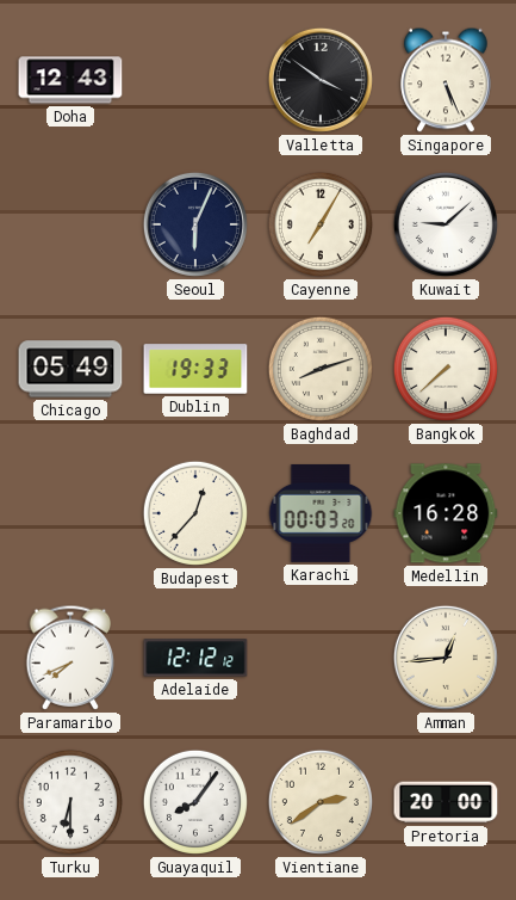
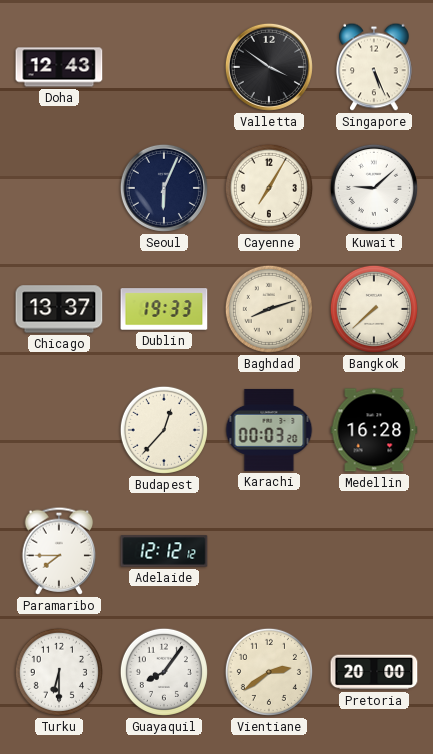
Chicago: 05:49 -> 13:37 (59, 309)
Paramaribo: 7:41 -> 7:45 (59, 551)
Amman: 12:44 -> none (446, 658)
